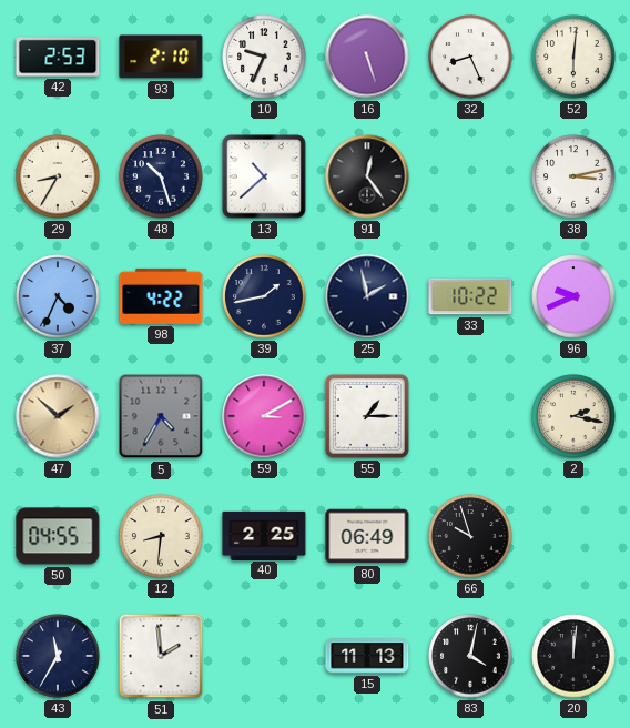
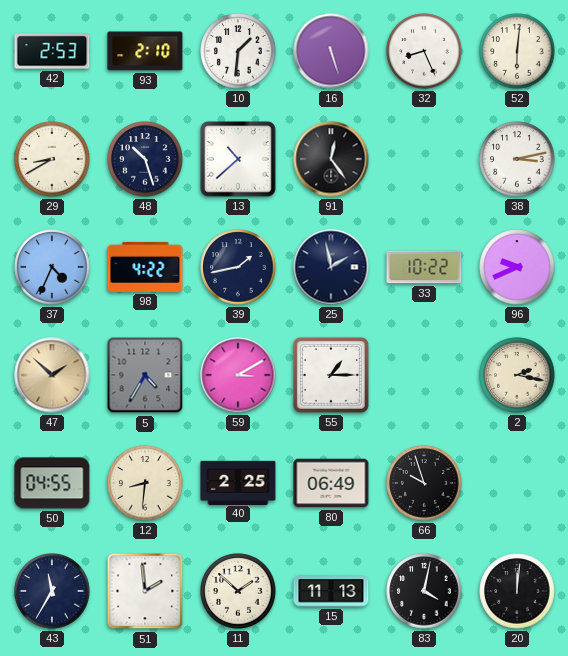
10: 9:34 -> 1:31 (238, 51)
29: 8:35 -> 8:40 (52, 159)
11: none -> 1:52 (238, 591)
